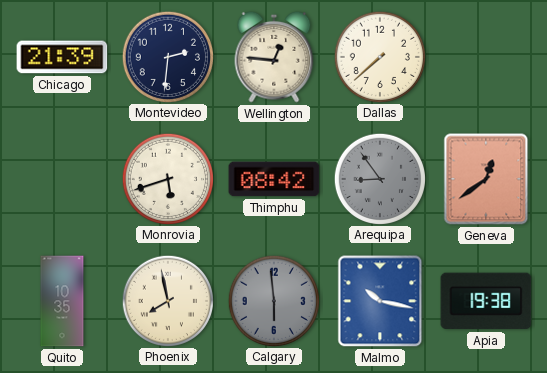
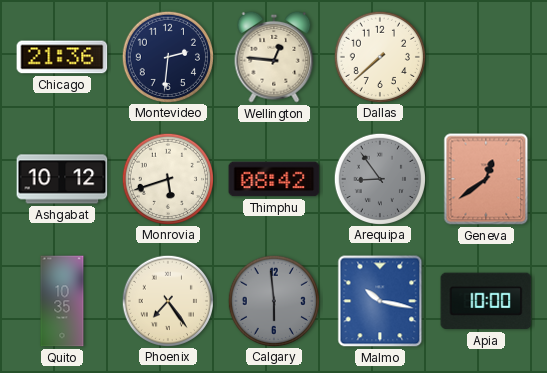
Chicago: 21:39 -> 21:36 (62, 57)
Ashgabat: none -> 10:12 (62, 179)
Phoenix: 7:58 -> 7:24 (167, 300)
Apia: 19:38 -> 10:00 (486, 301)
